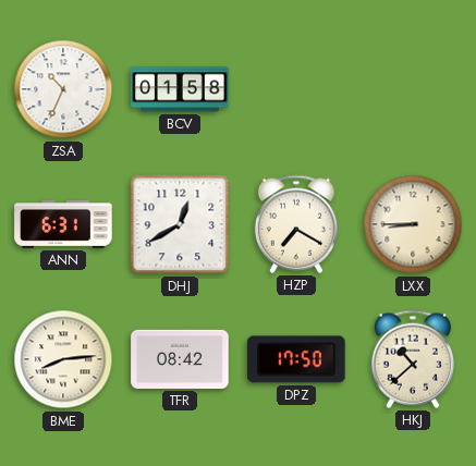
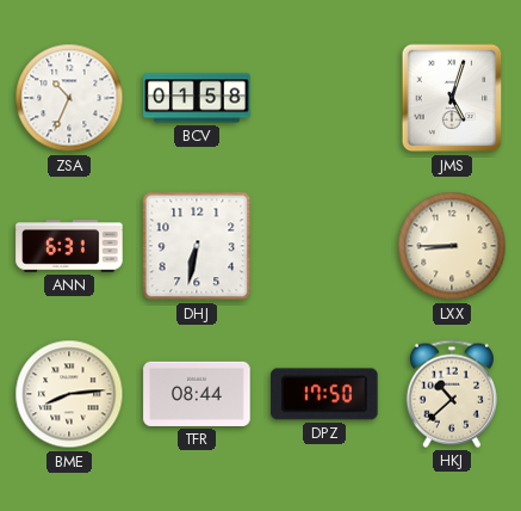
JMS: none -> 5:03 (452, 98)
DHJ: 12:40 -> 6:32 (197, 246)
HZP: 7:20 -> none (296, 224)
TFR: 08:42 -> 08:44 (197, 394)
